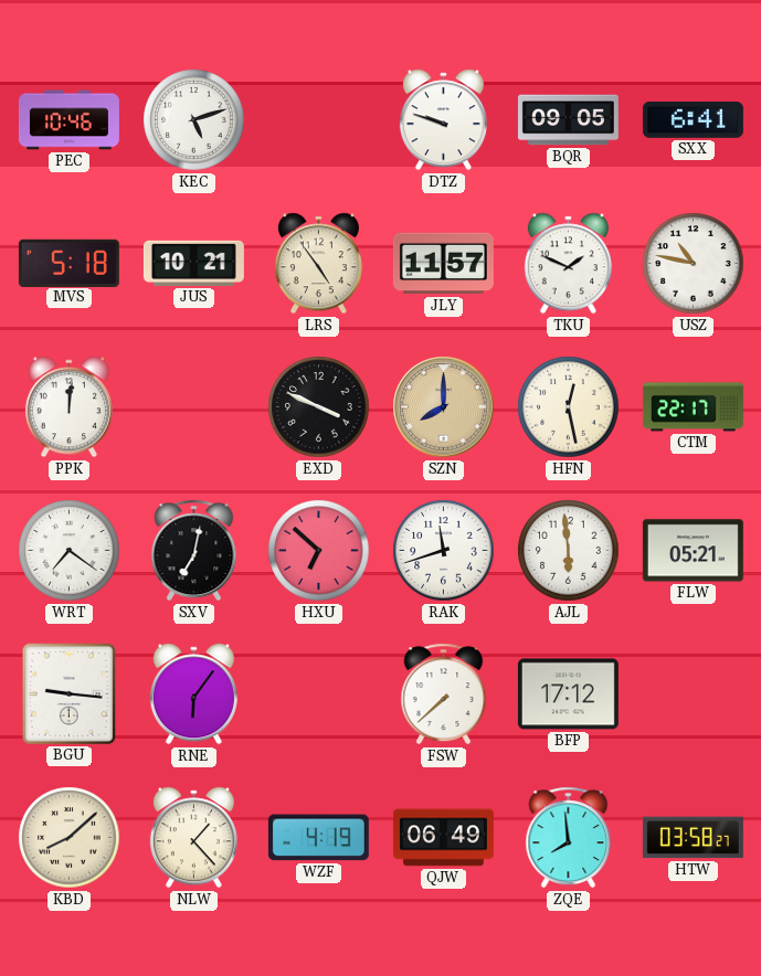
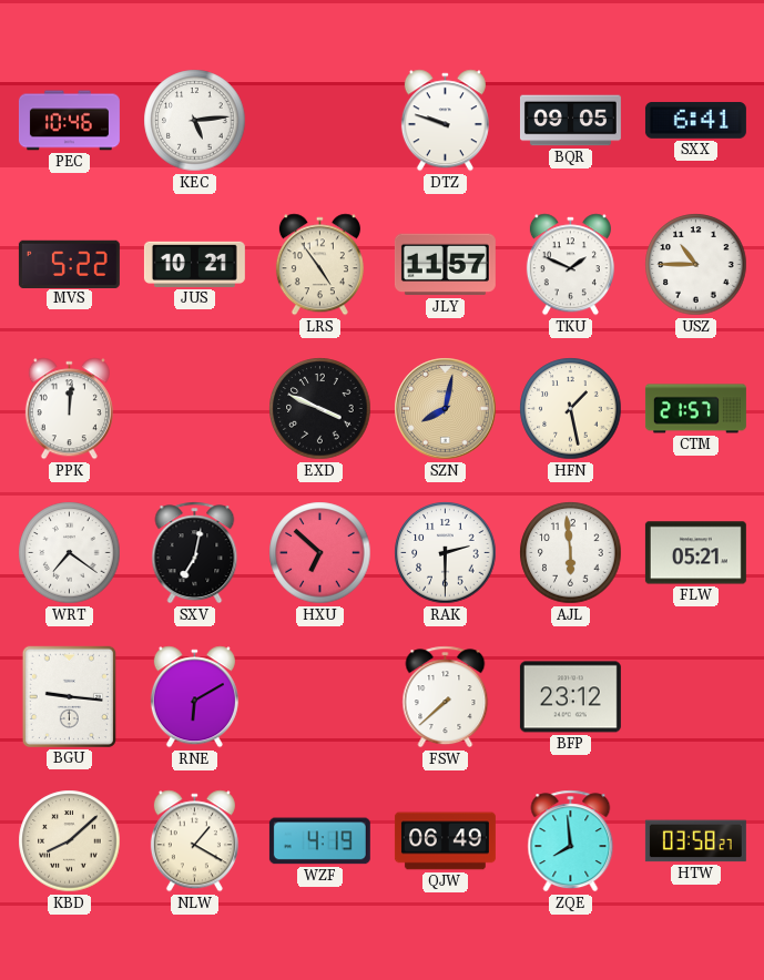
KEC: 5:12 -> 5:14 (195, 121)
MVS: 5:18 -> 5:22 (69, 264)
USZ: 10:47 -> 10:45 (696, 265)
SZN: 8:00 -> 8:02 (446, 409)
HFN: 12:28 -> 1:28 (571, 409)
CTM: 22:17 -> 21:57 (695, 409)
RAK: 11:42 -> 2:30 (446, 553)
RNE: 6:06 -> 6:10 (194, 697)
BFP: 17:12 -> 23:12 (570, 697)
NLW: 1:23 -> 1:20 (194, 841)
